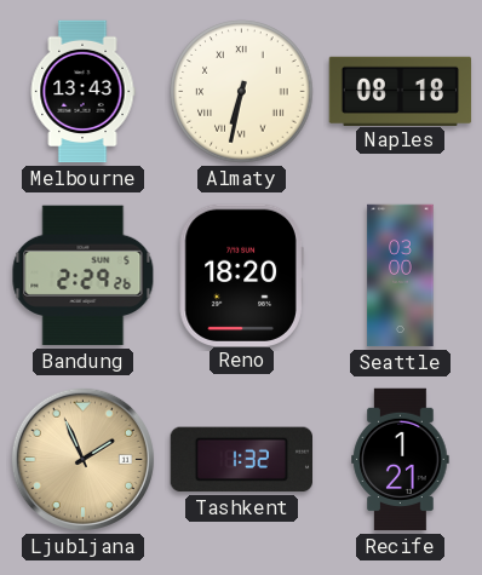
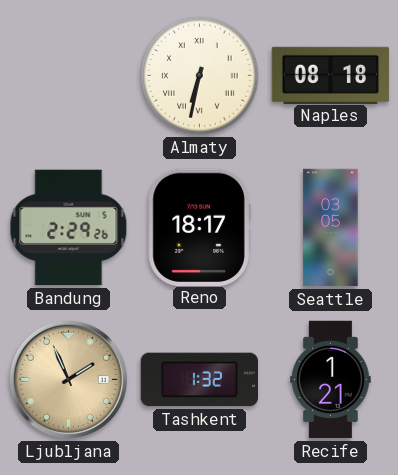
Melbourne: 13:43 -> none (82, 92)
Reno: 18:20 -> 18:17 (199, 227)
Seattle: 03:00 -> 03:05 (331, 228)
